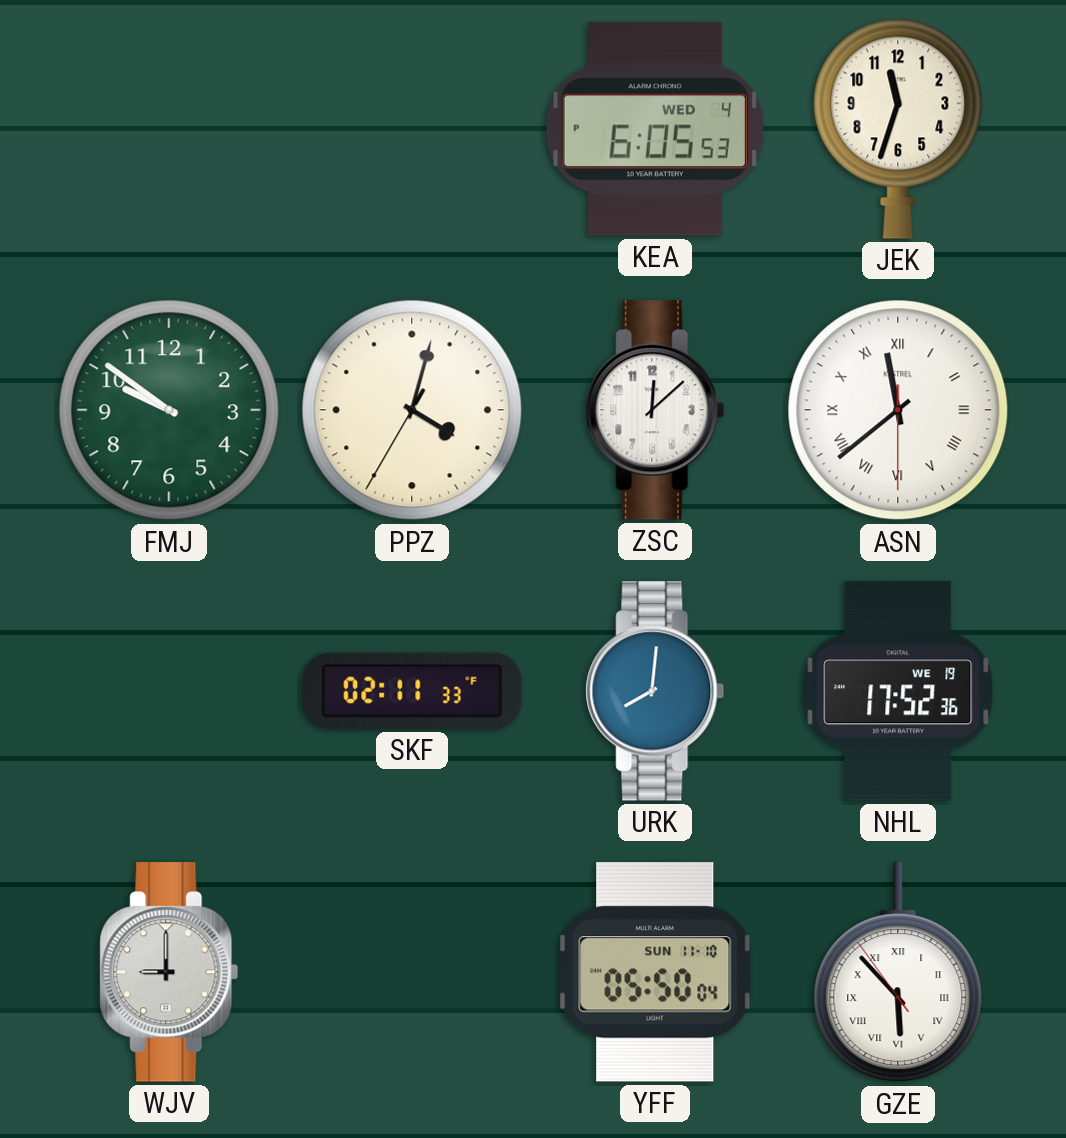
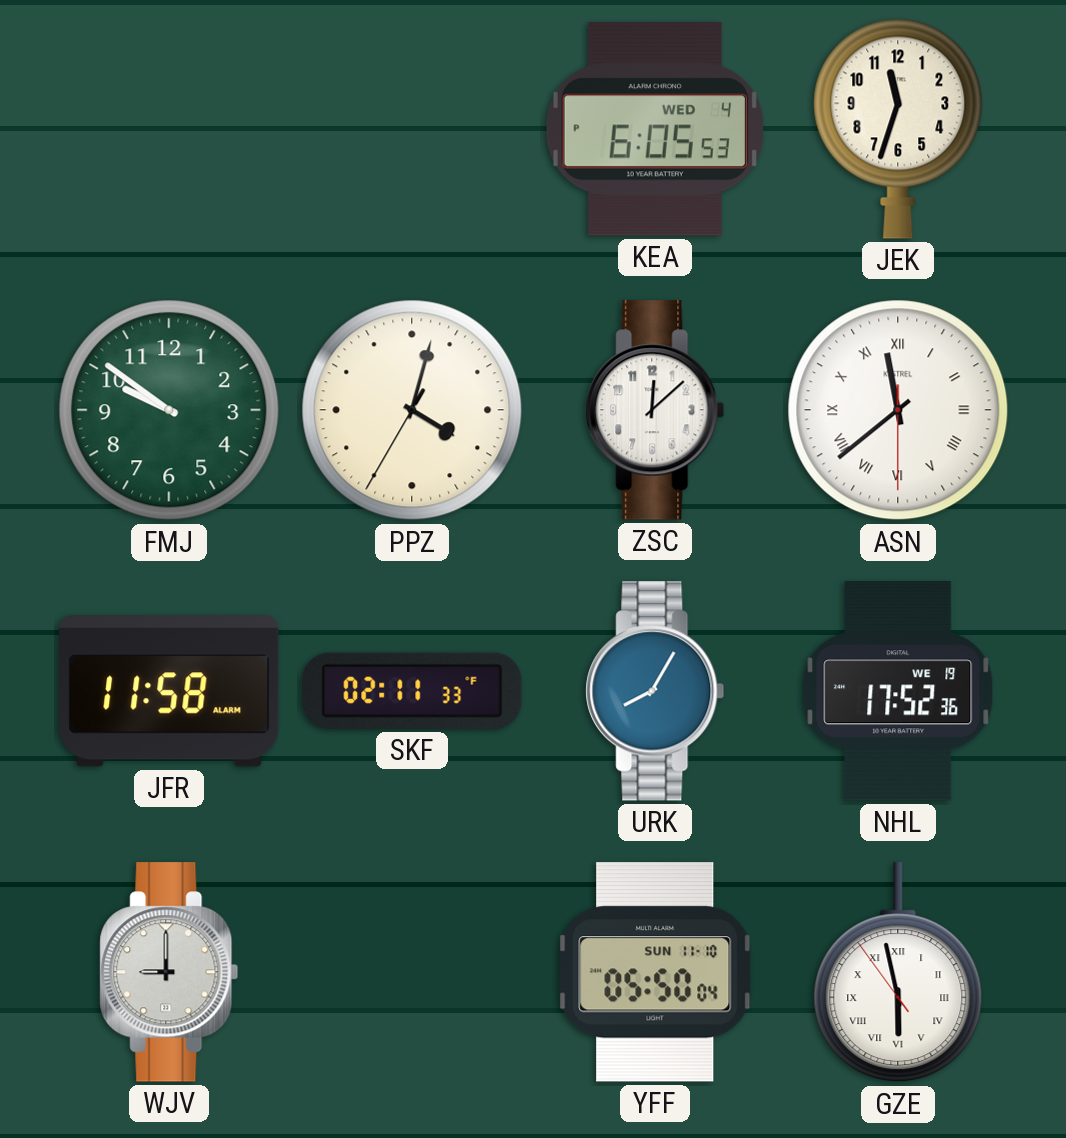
JFR: none -> 11:58 (169, 691)
URK: 8:01 -> 8:05 (655, 691)
GZE: 5:52 -> 5:57 (898, 973)
